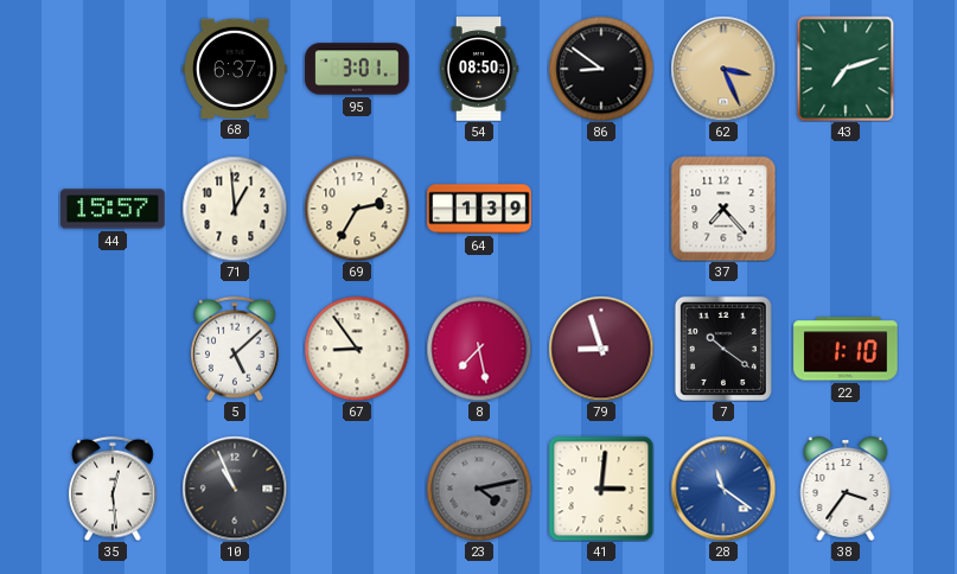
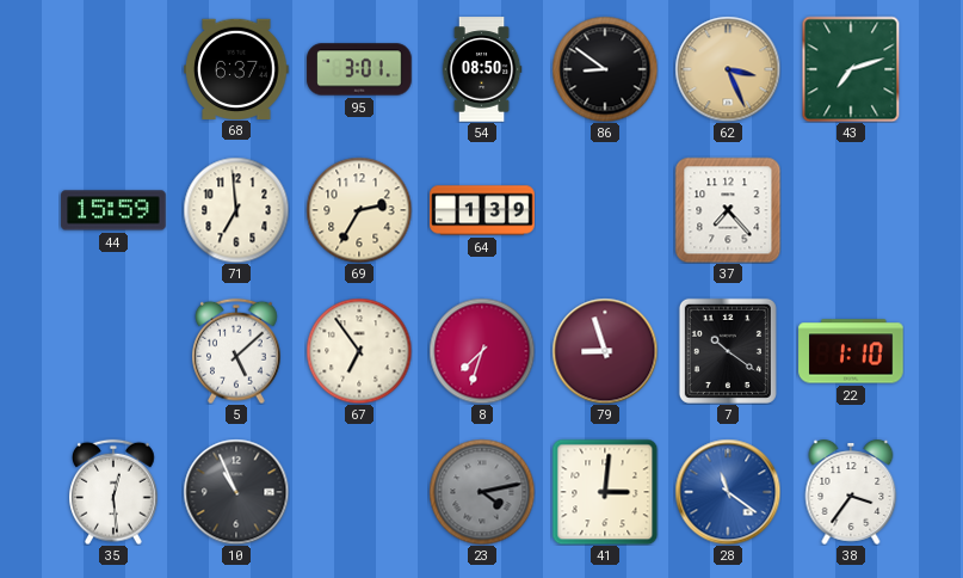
44: 15:57 -> 15:59 (113, 210)
71: 12:59 -> 6:59 (236, 210)
67: 8:54 -> 6:54 (359, 351)
8: 7:28 -> 7:33 (482, 351)
